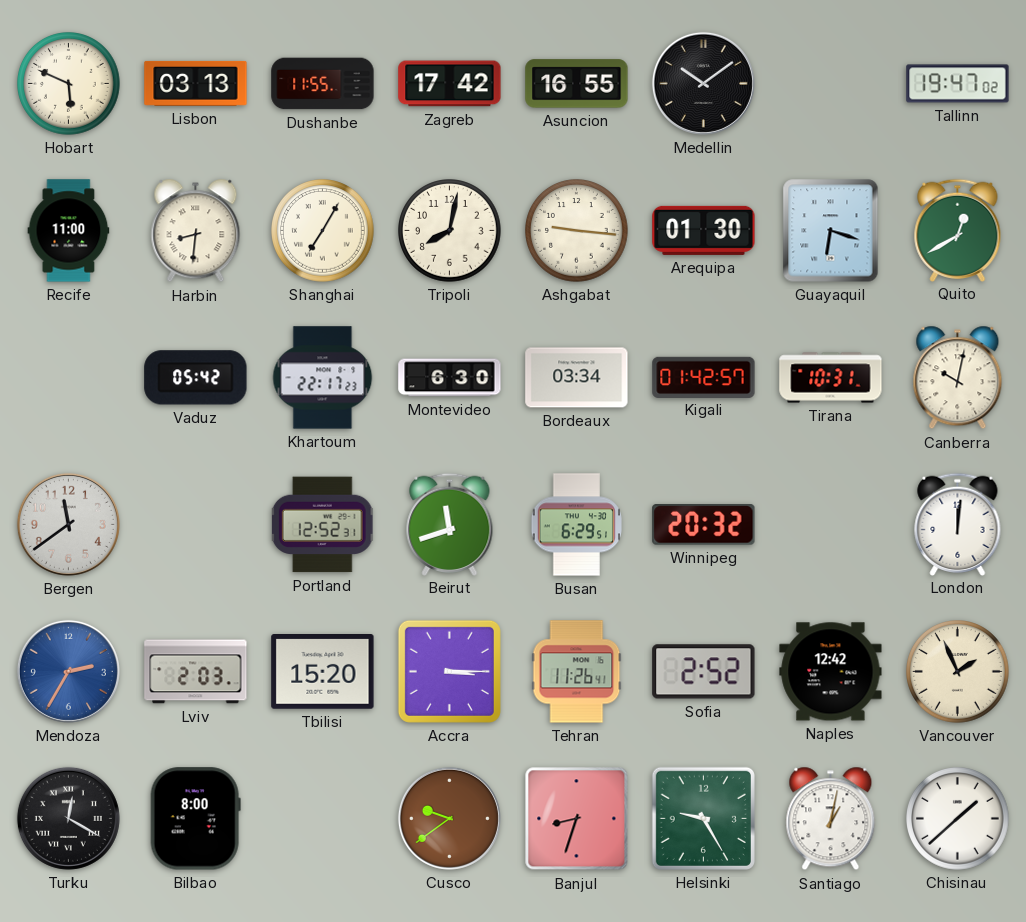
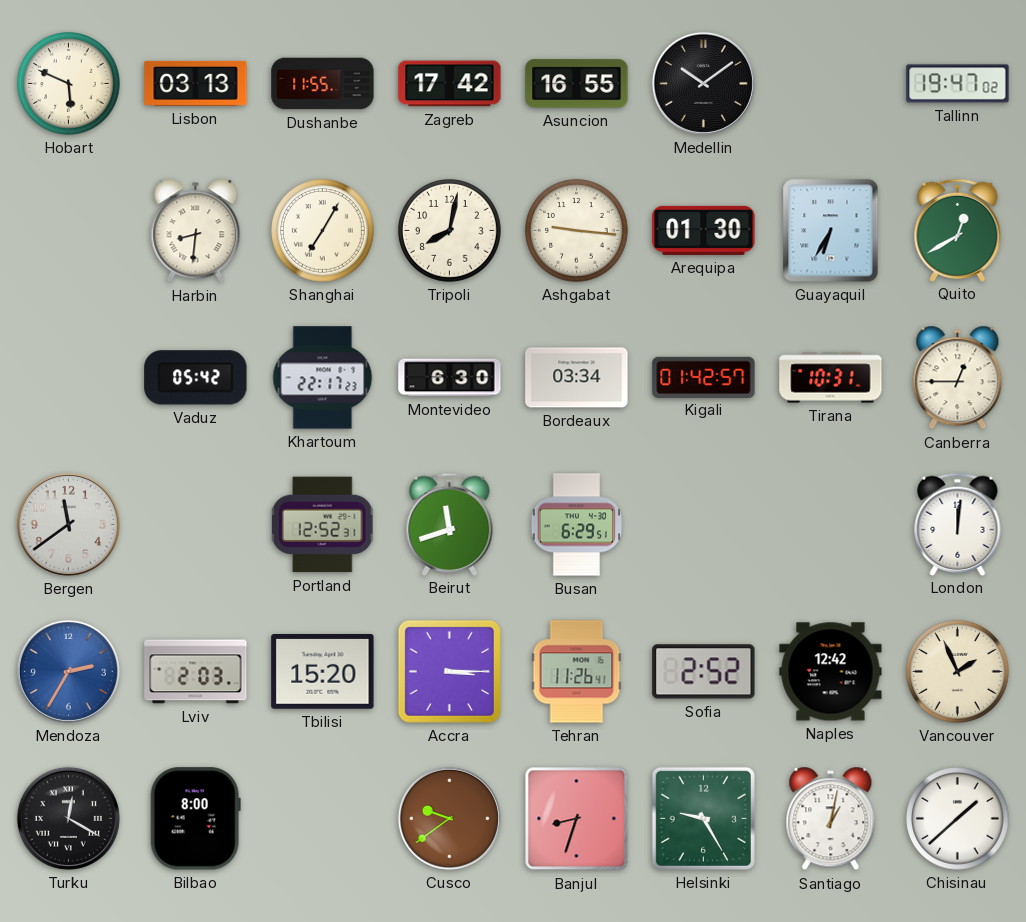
Recife: 11:00 -> none (69, 231)
Guayaquil: 6:18 -> 6:35 (831, 231)
Canberra: 10:02 -> 12:45 (958, 378)
Winnipeg: 20:32 -> none (704, 525)
